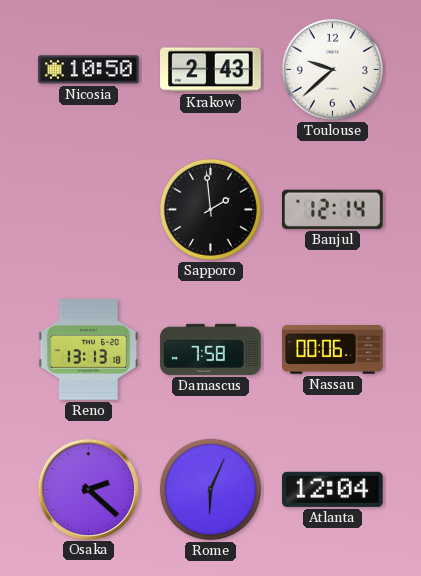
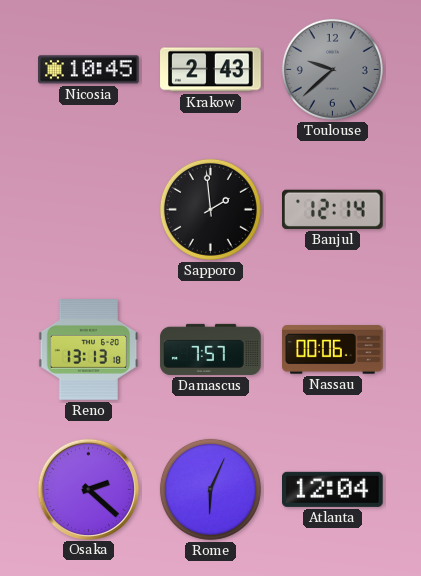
Nicosia: 10:50 -> 10:45 (89, 70)
Toulouse dial: white -> grey (332, 69)
Damascus: 7:58 -> 7:57 (211, 349)
